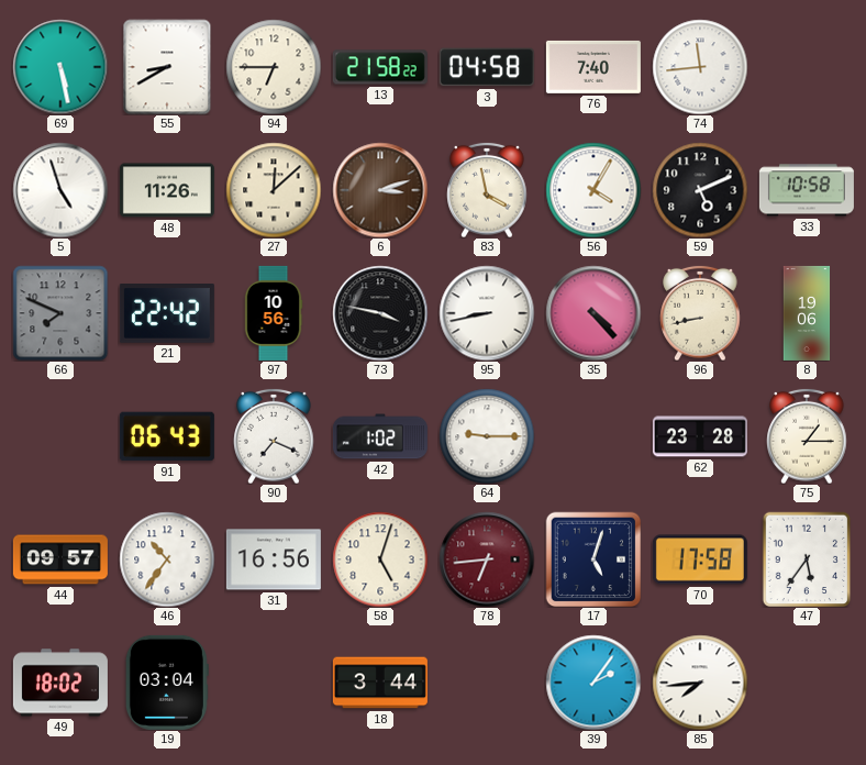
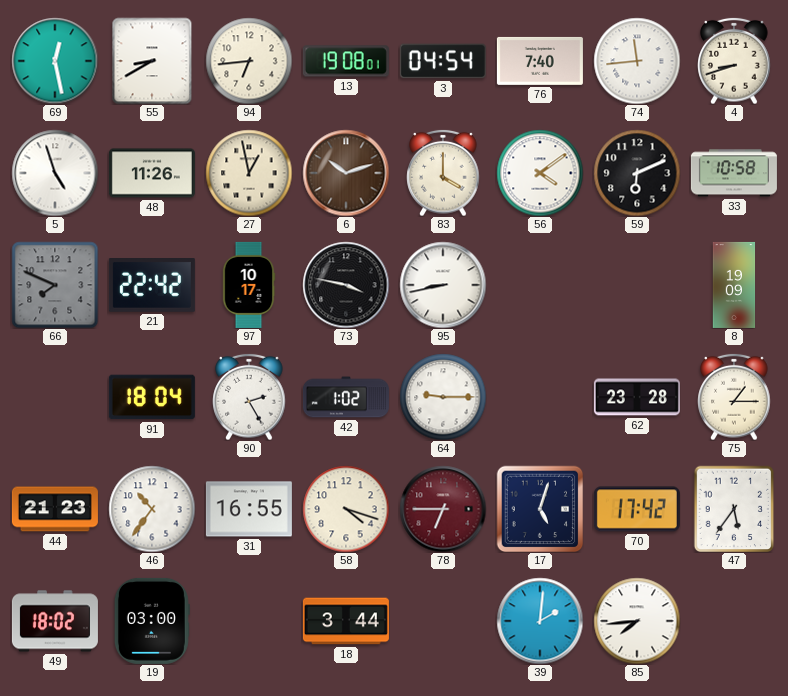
69: 5:28 -> 12:28 (55, 61)
94: 6:45 -> 6:44 (249, 61)
13: 21:58 -> 19:08 (346, 61)
3: 04:58 -> 04:54 (443, 61)
4: none -> 8:42 (734, 61)
27: 12:08 -> 12:58 (249, 173)
6: 3:12 -> 10:12 (346, 173)
83: 3:58 -> 4:00 (443, 173)
56: 4:05 -> 4:09 (540, 173)
59: 5:11 -> 6:11 (637, 173)
97: 10:56 -> 10:17 (249, 285)
35: 4:23 -> none (593, 313)
96: 8:43 -> none (700, 313)
8: 19:06 -> 19:09 (734, 285)
91: 06:43 -> 18:04 (152, 397)
90: 7:19 -> 2:25 (249, 397)
44: 09:57 -> 21:23 (55, 509)
31: 16:56 -> 16:55 (249, 509)
58: 5:03 -> 4:18 (346, 509)
78: 6:44 -> 6:45 (443, 509)
70: 17:58 -> 17:42 (637, 509)
19: 03:04 -> 03:00 (152, 621)
39: 2:06 -> 2:01 (540, 621)
